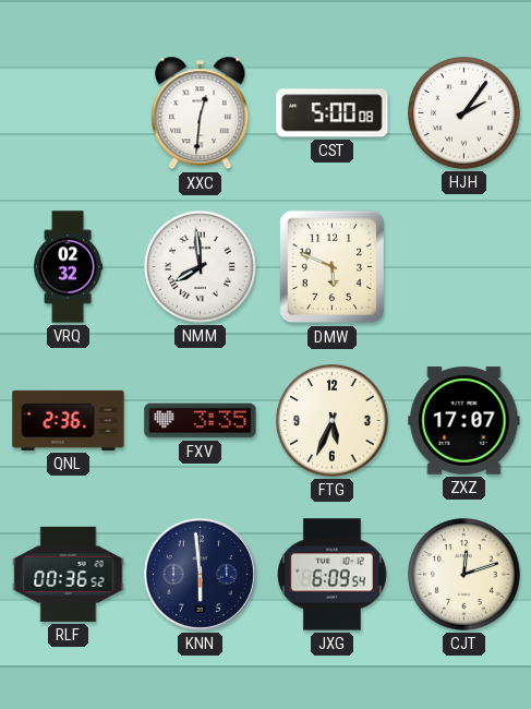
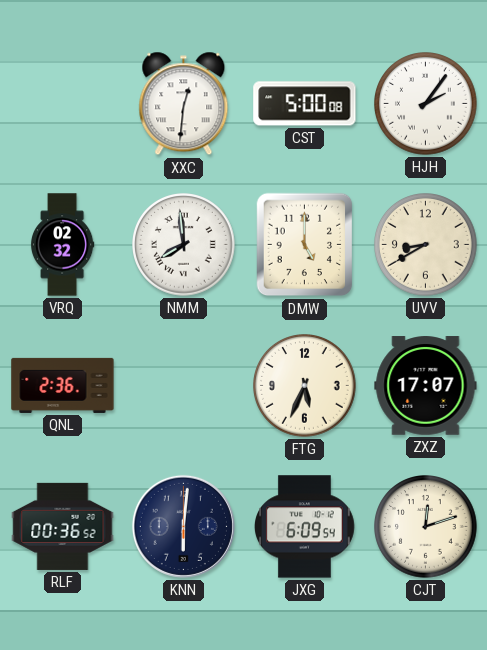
DMW: 5:49 -> 5:00 (305, 245)
UVV: none -> 8:40 (426, 245)
FXV: 3:35 -> none (201, 421)
KNN: 5:59 -> 6:01 (183, 526)
